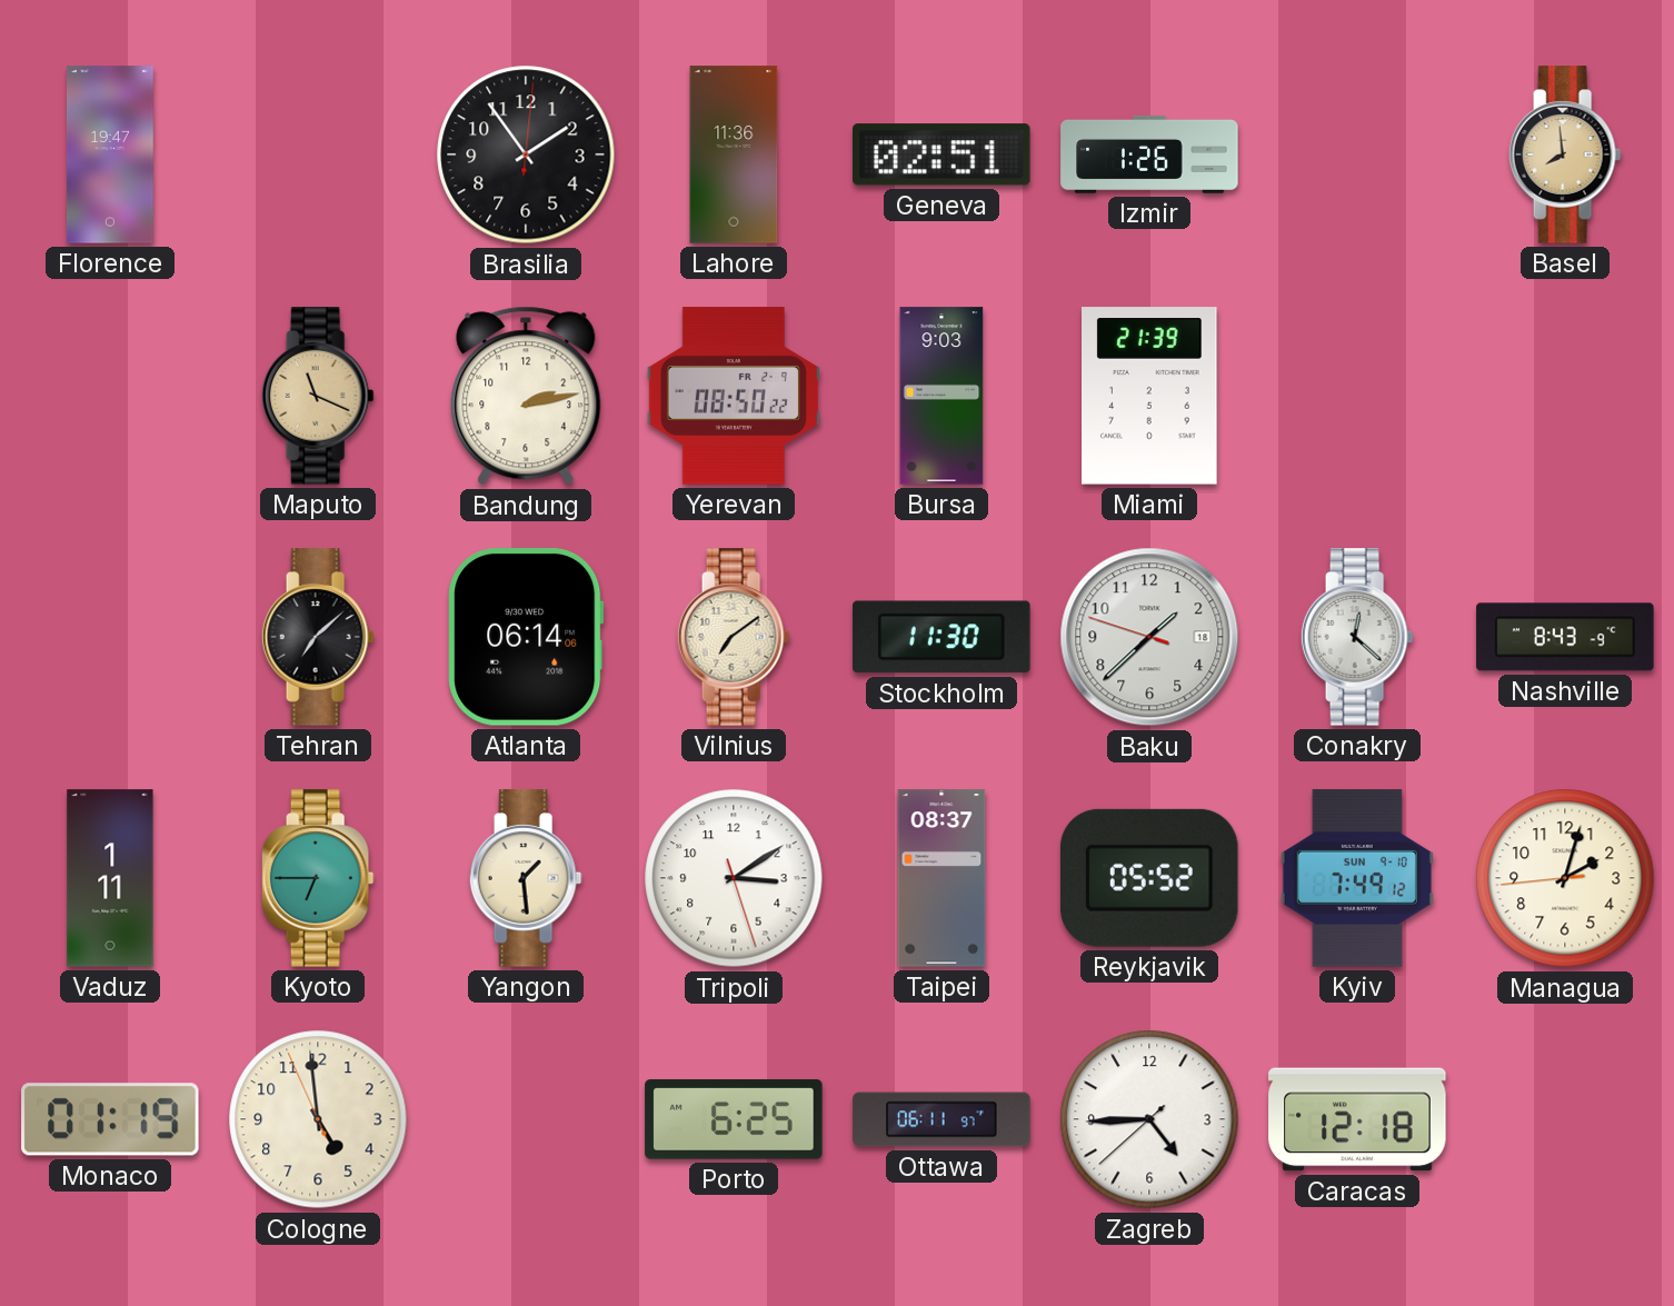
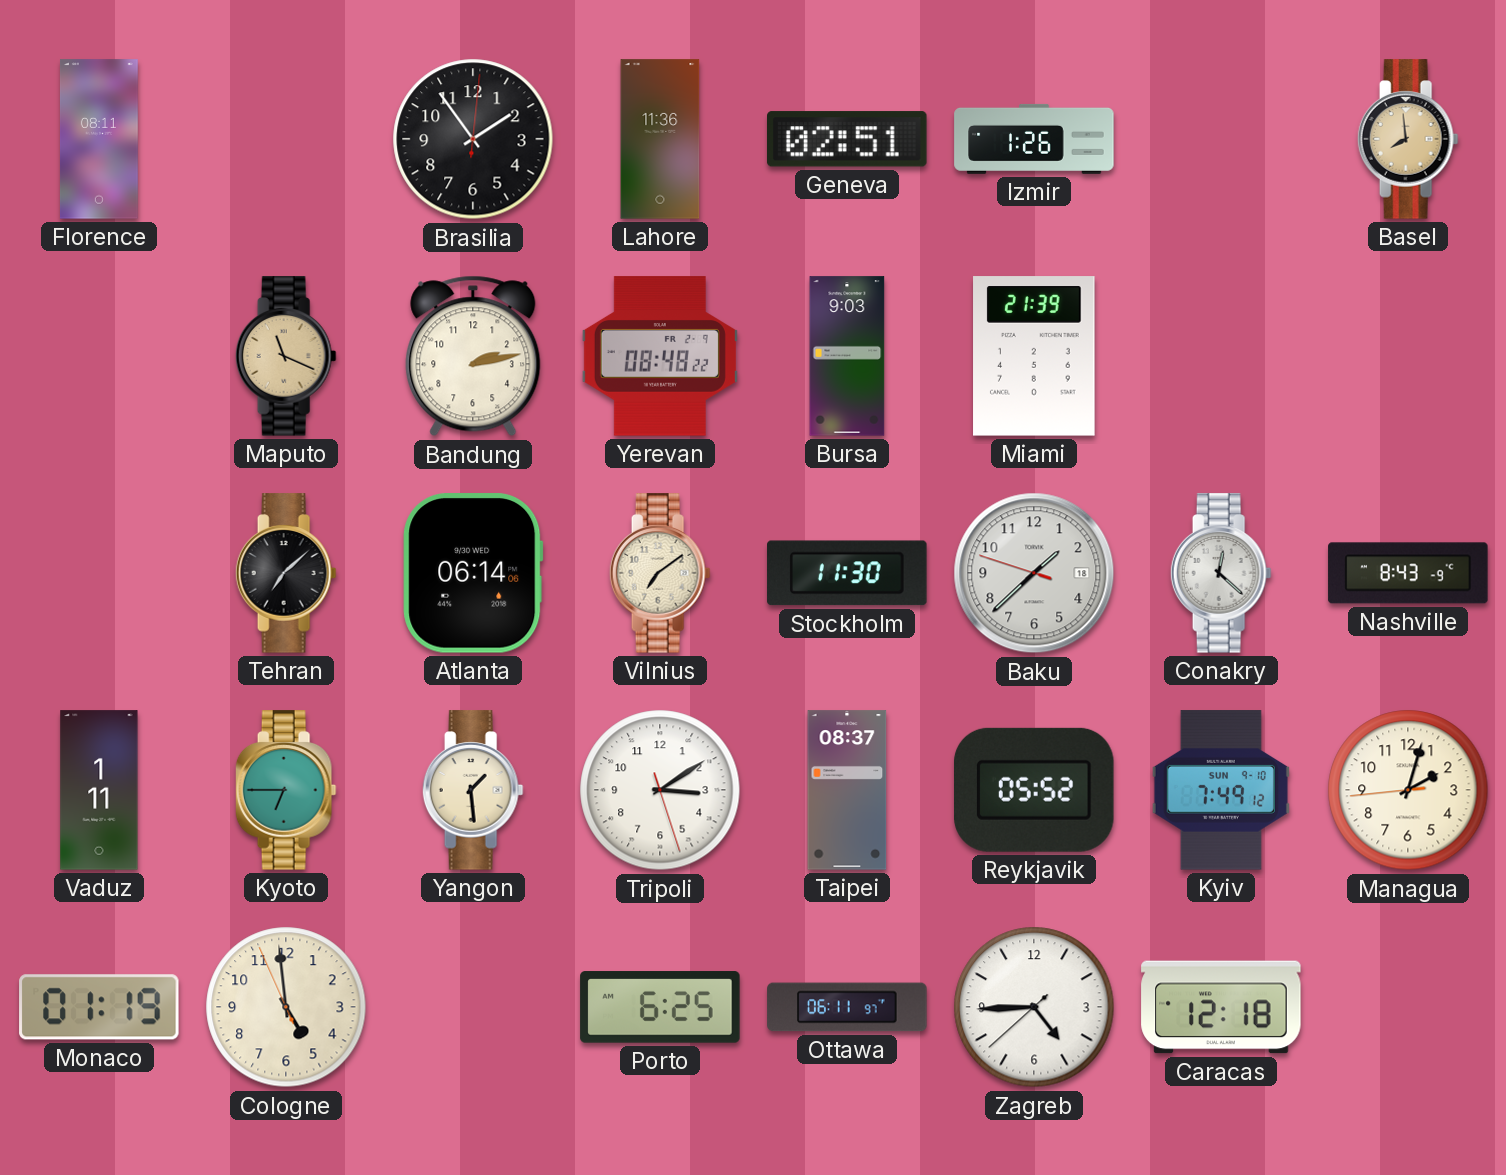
Florence: 19:47 -> 08:11 (99, 139)
Yerevan: 08:50 -> 08:48 (660, 356)
